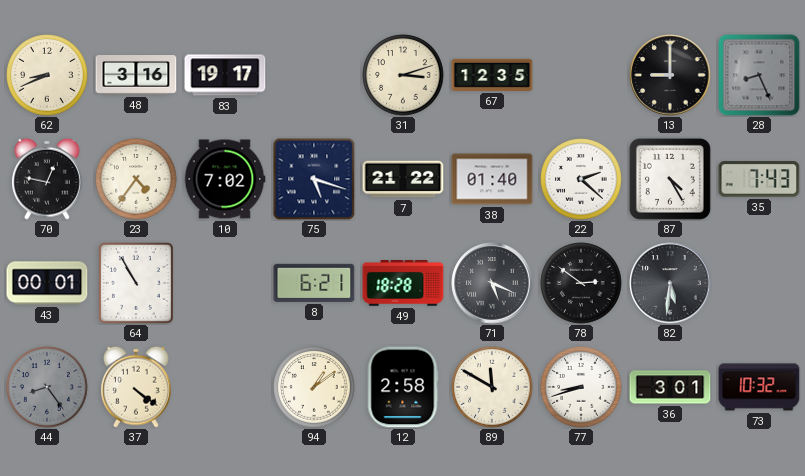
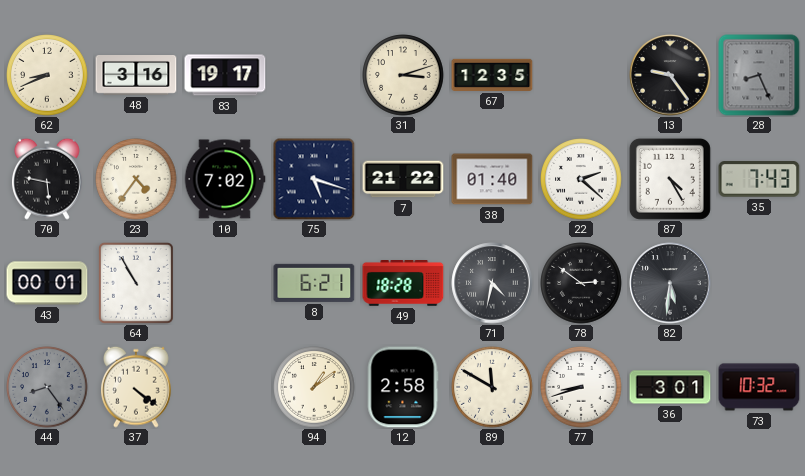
13: 9:00 -> 9:24 (670, 75)
70: 12:47 -> 5:47 (48, 179)
71: 5:19 -> 4:32 (492, 283)
